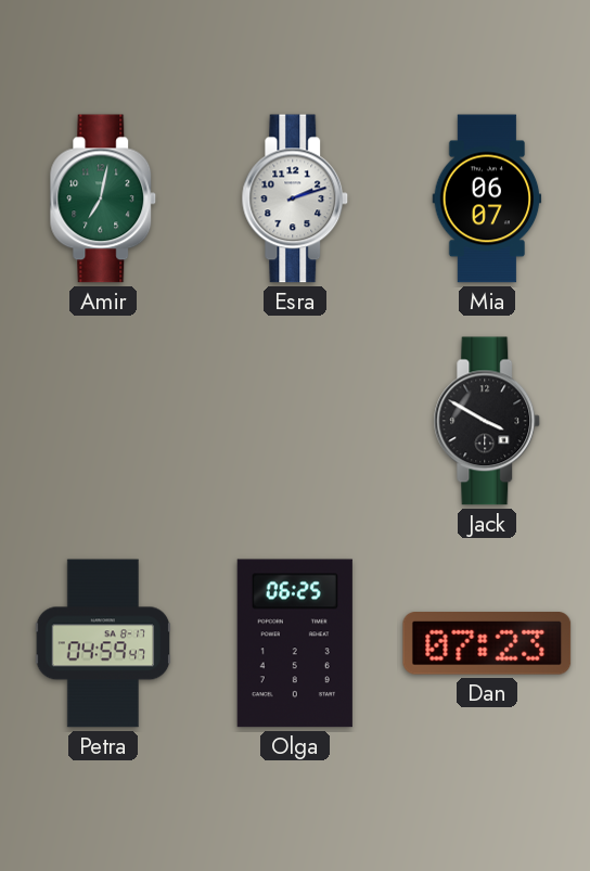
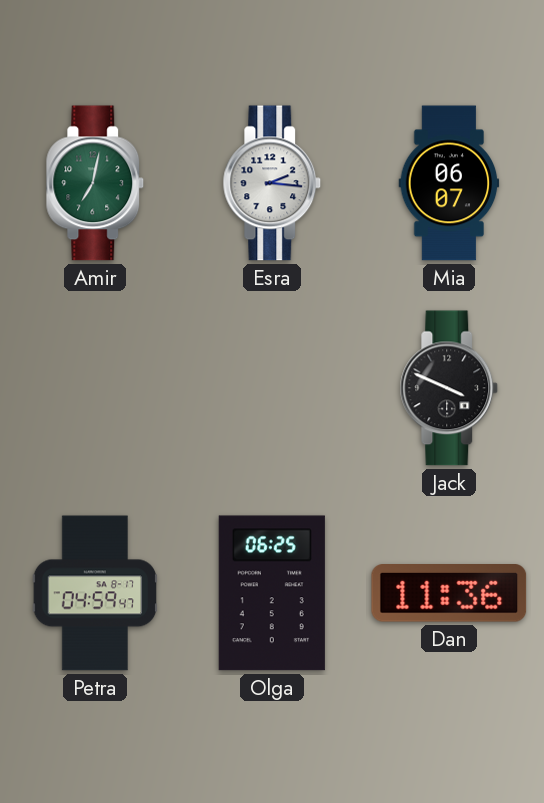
Esra: 2:12 -> 2:16 (272, 183)
Jack: 3:50 -> 3:49 (449, 388)
Dan: 07:23 -> 11:36 (449, 594)
